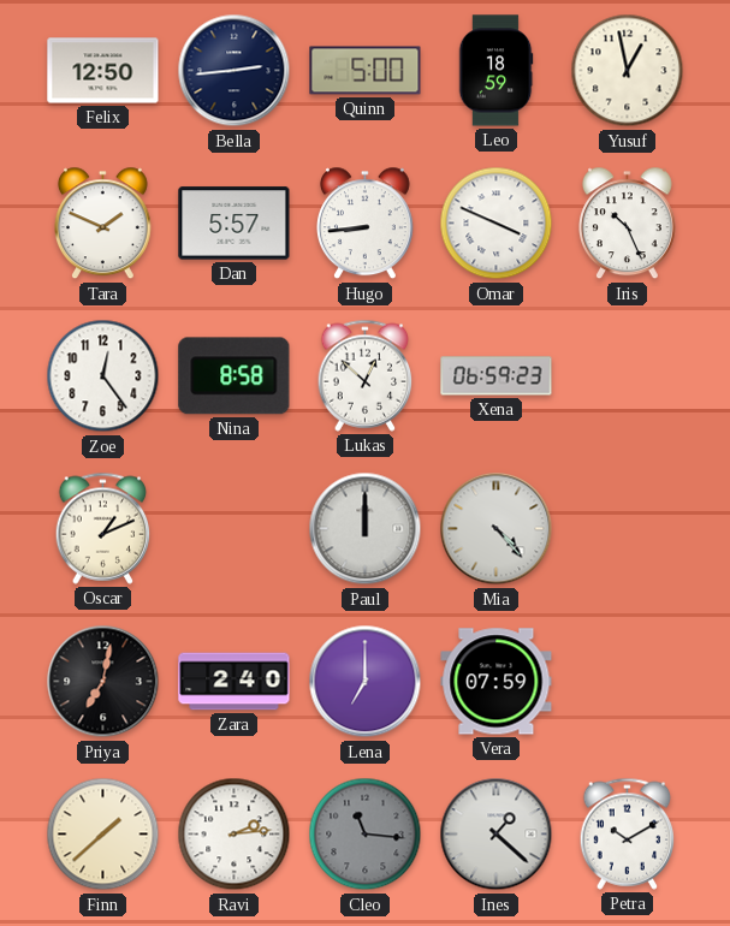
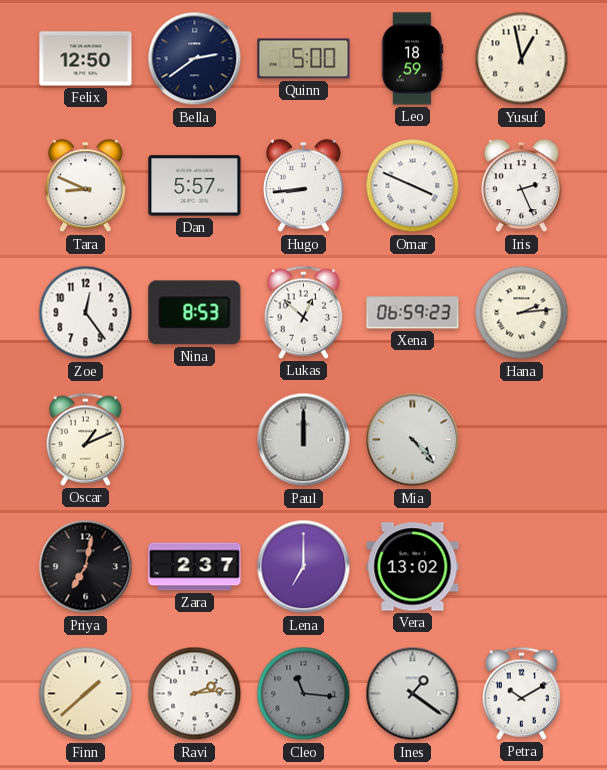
Bella: 2:44 -> 2:39 (195, 59)
Tara: 1:49 -> 8:49 (85, 186)
Iris: 10:26 -> 2:26 (521, 186)
Nina: 8:58 -> 8:53 (195, 313)
Hana: none -> 2:14 (522, 313)
Zara: 2:40 -> 2:37 (195, 567)
Vera: 07:59 -> 13:02 (413, 567)
Ines: 1:22 -> 1:21 (413, 694)
